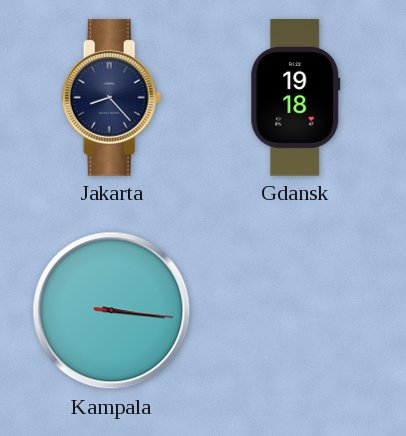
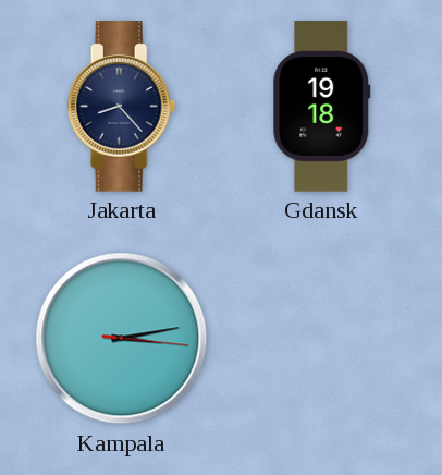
Kampala: 3:16 -> 3:13 (122, 339)
